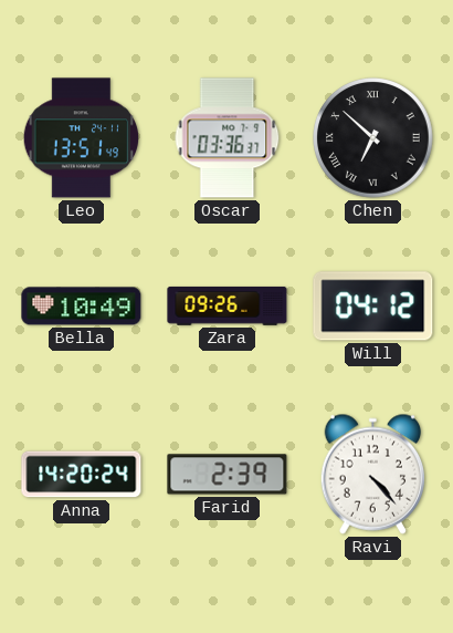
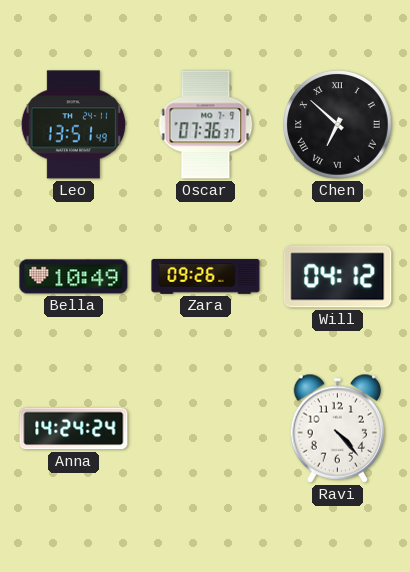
Oscar: 03:36 -> 07:36 (206, 125)
Anna: 14:20 -> 14:24 (74, 429)
Farid: 2:39 -> none (228, 475)
